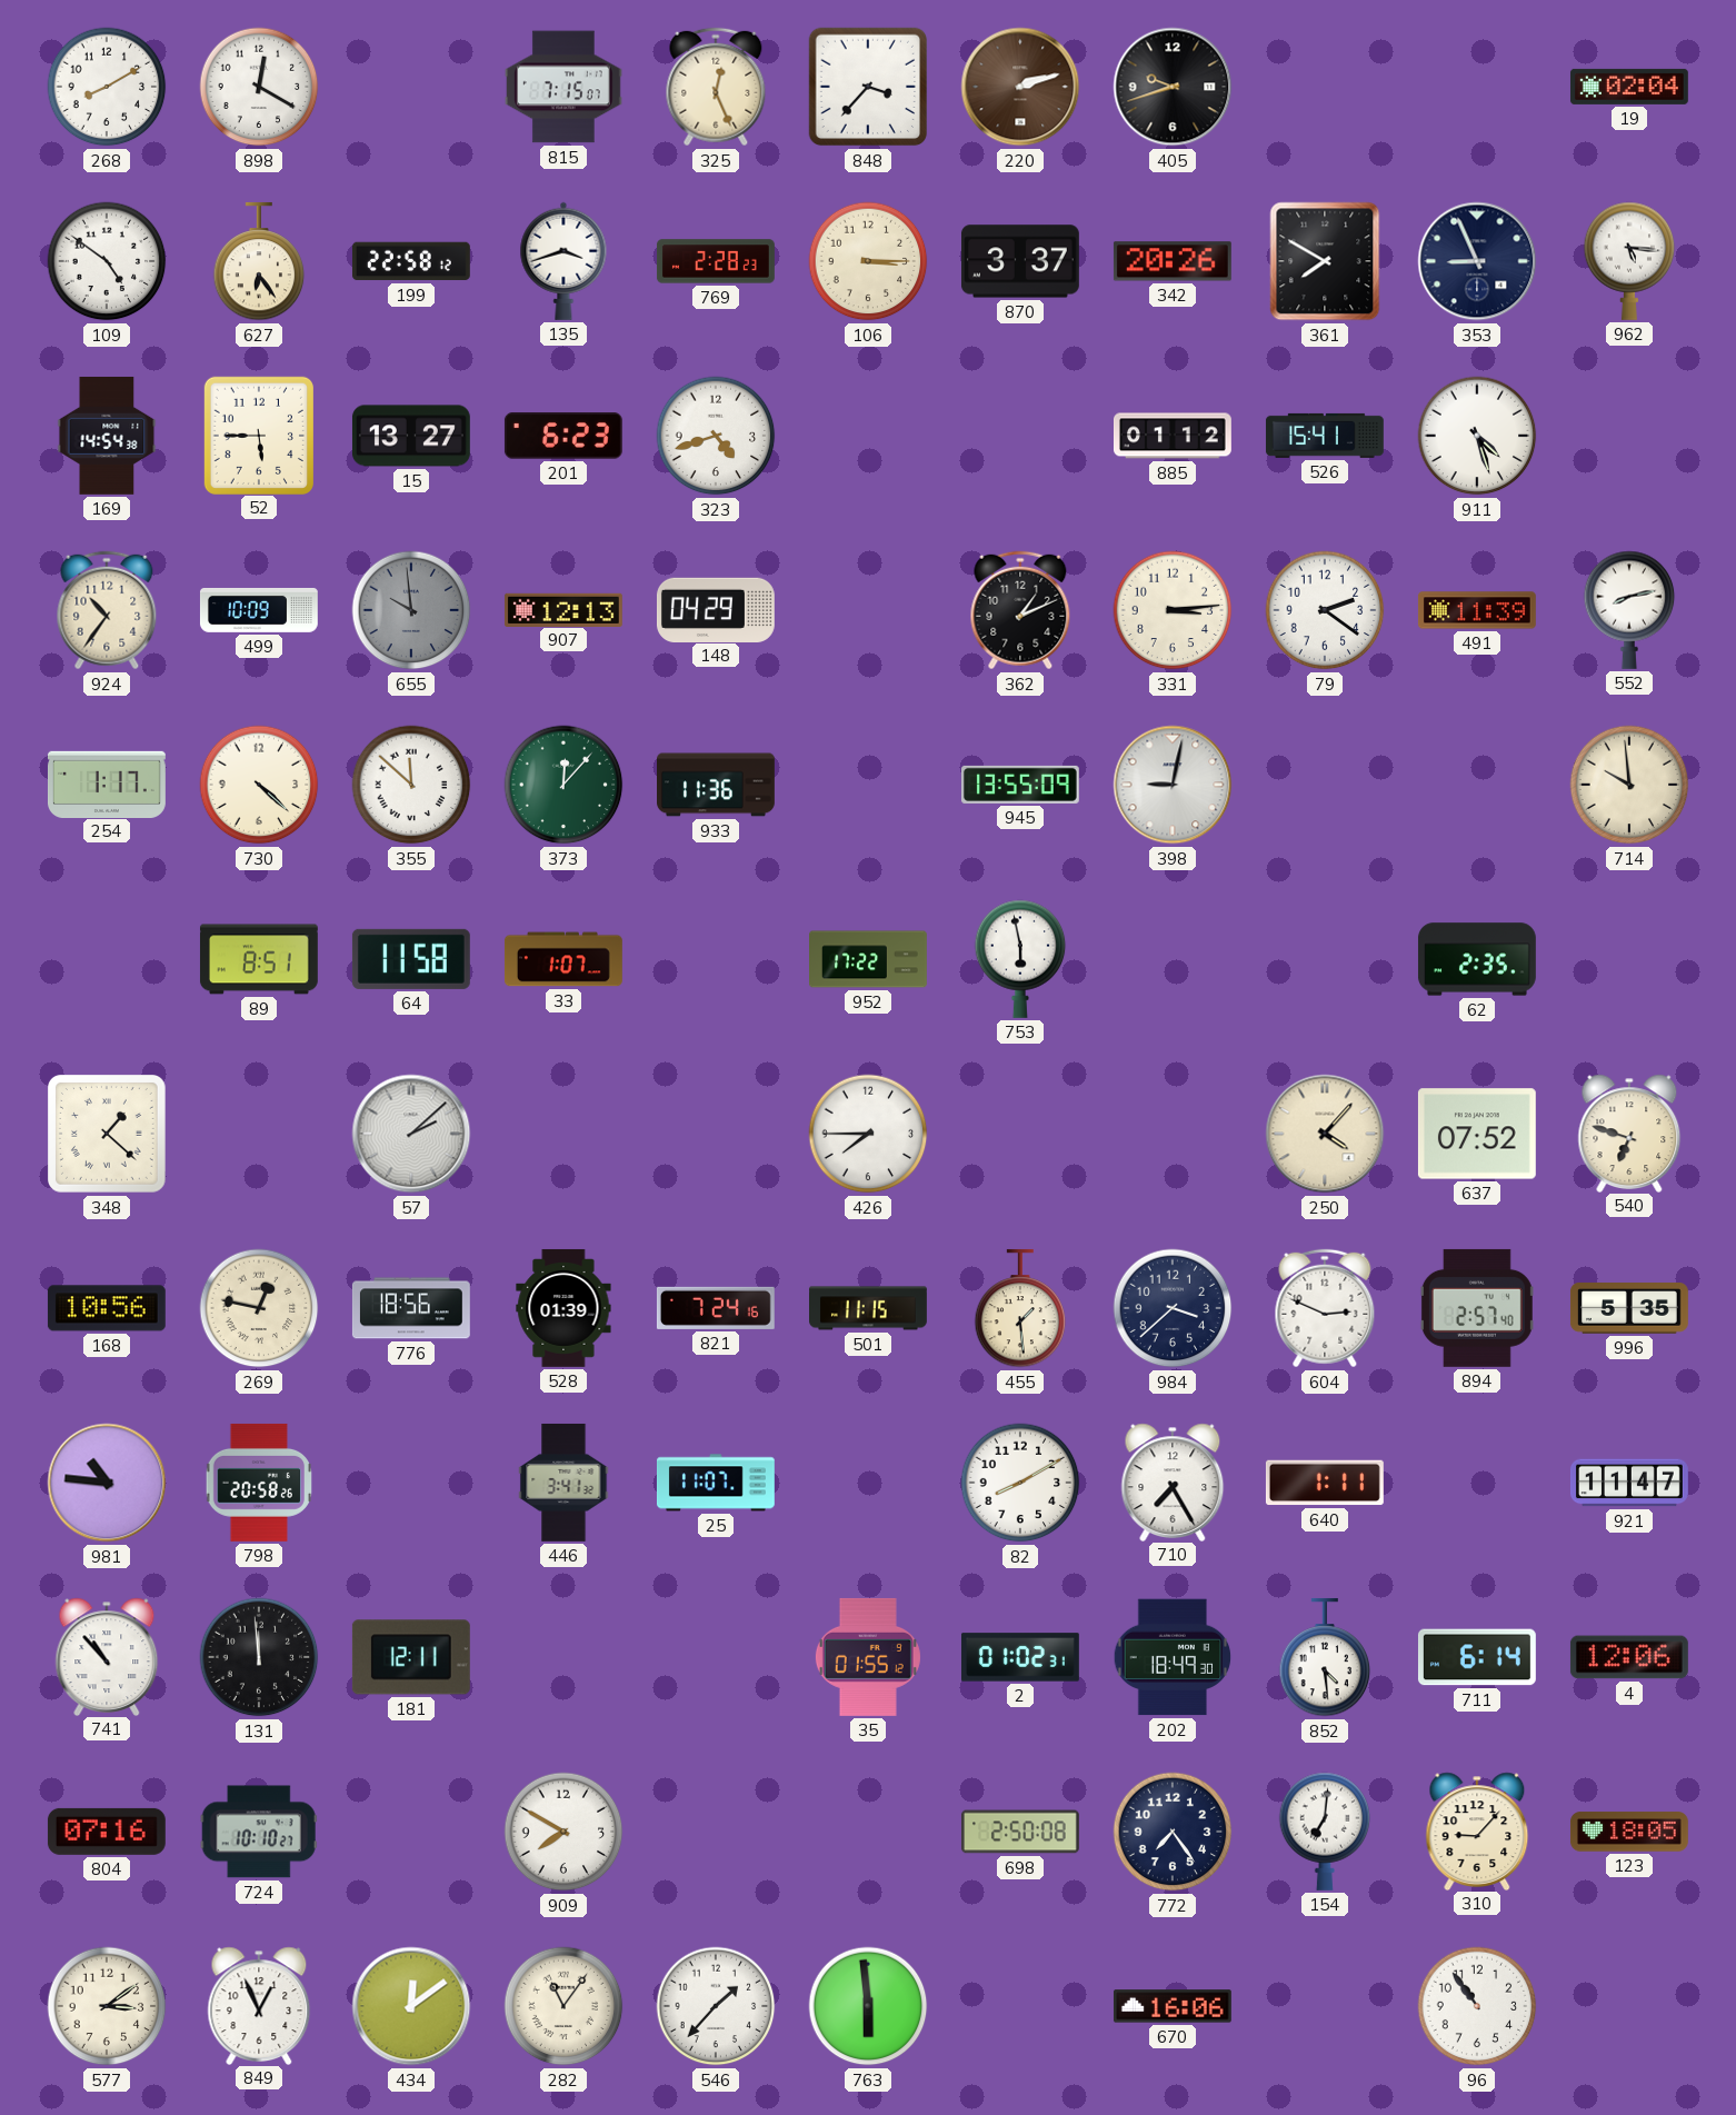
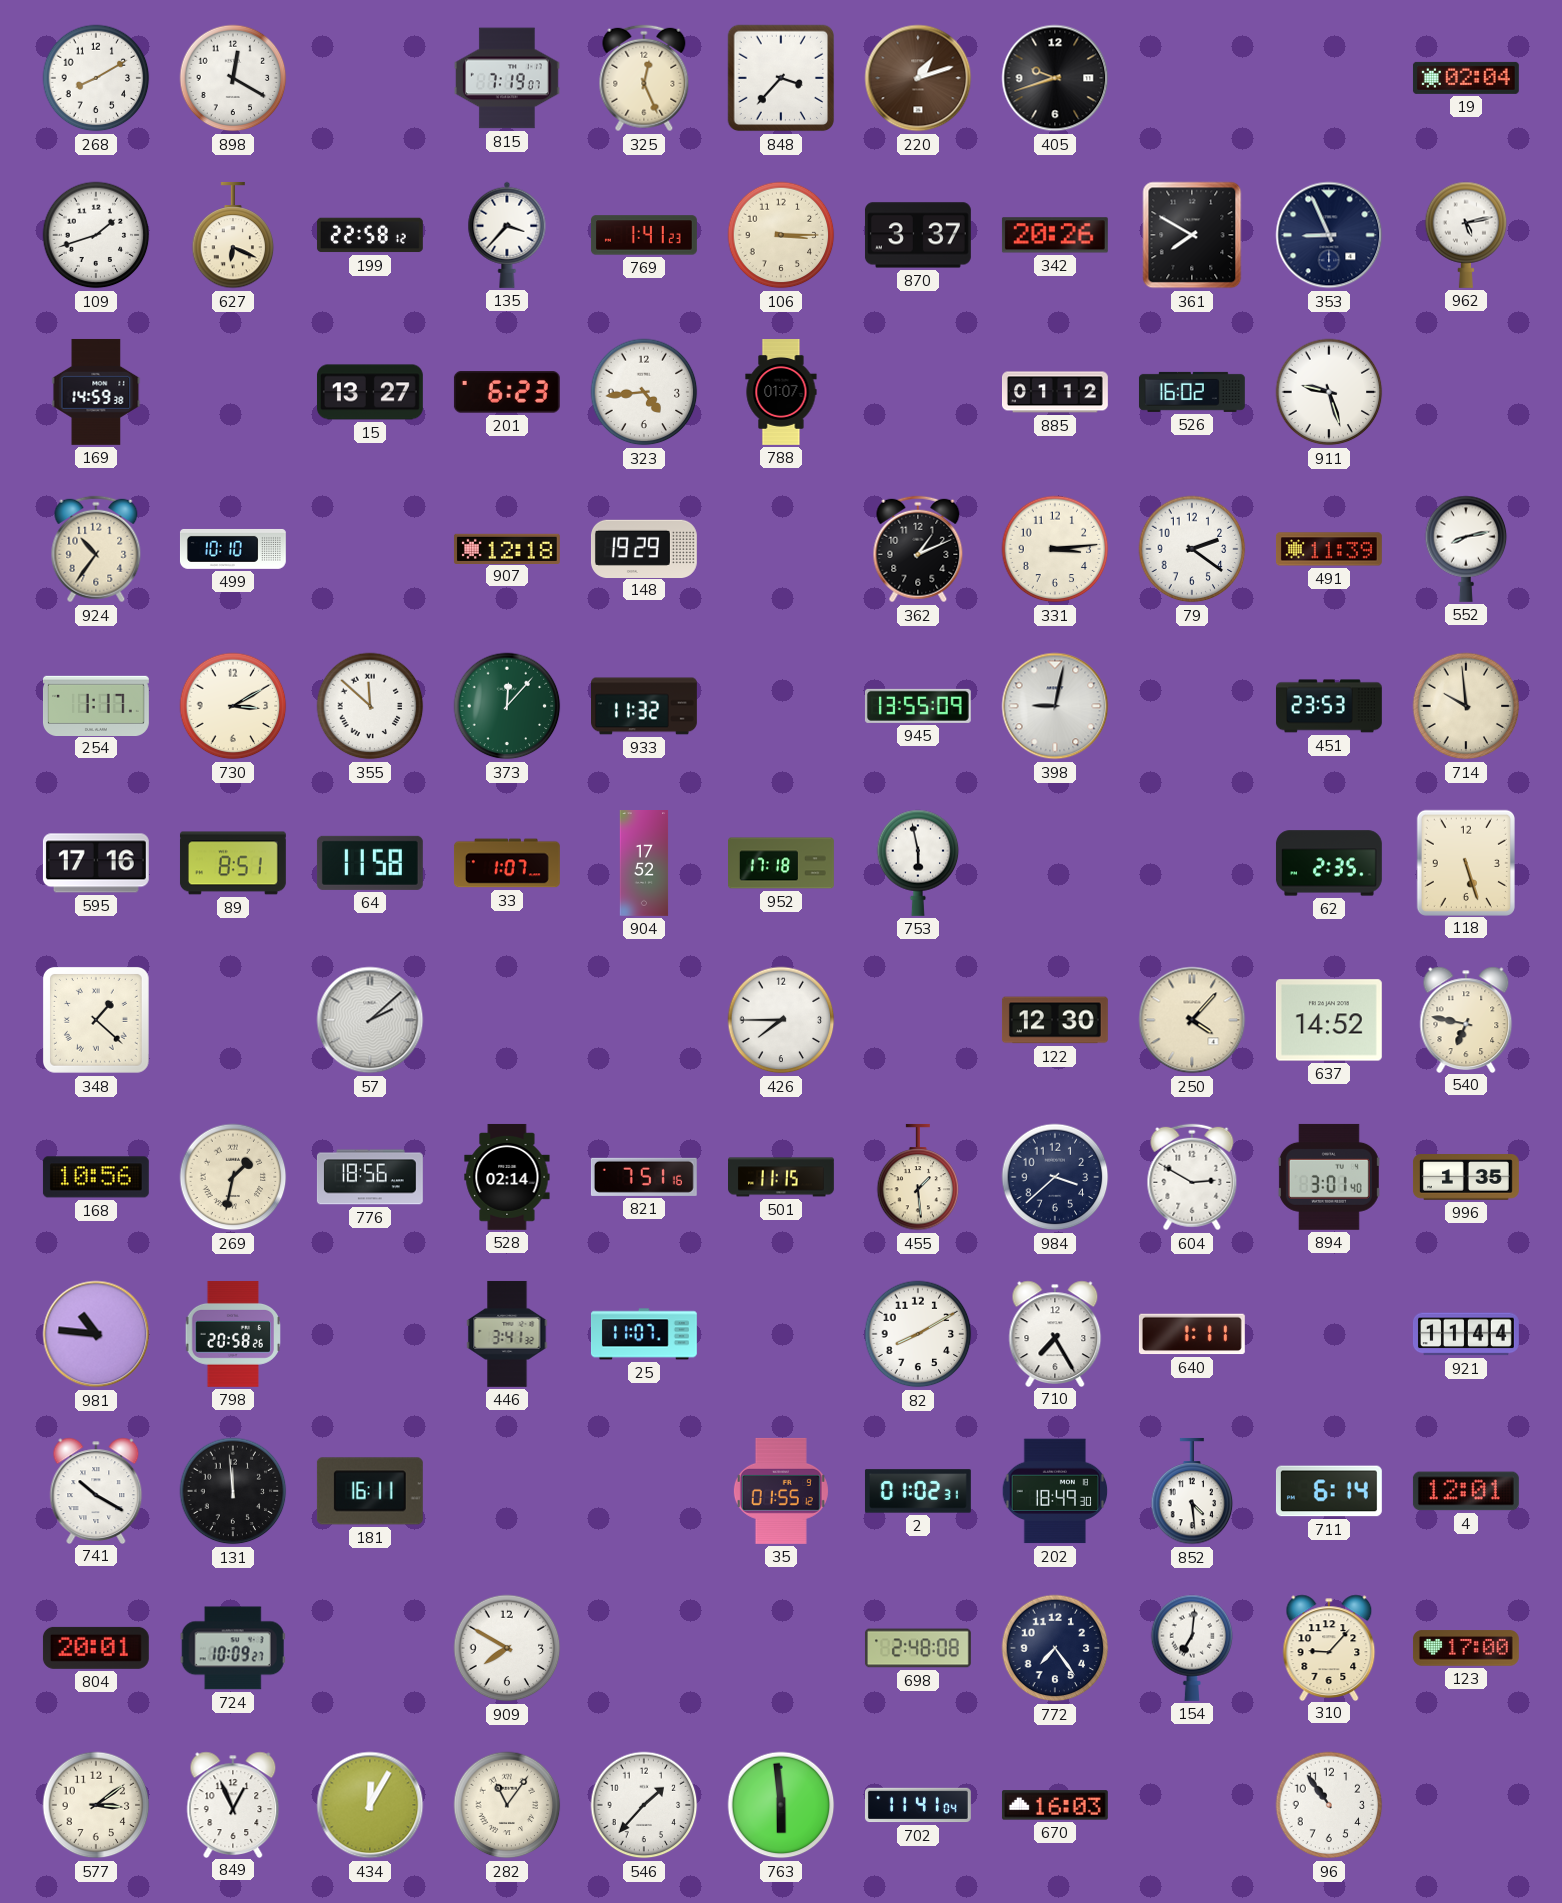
815: 7:15 -> 7:19 (507, 78)
220: 2:12 -> 1:12 (918, 78)
109: 4:51 -> 1:42 (96, 235)
627: 6:24 -> 6:19 (233, 235)
135: 3:42 -> 3:37 (507, 235)
769: 2:28 -> 1:41 (644, 235)
962: 5:16 -> 5:13 (1466, 235)
169: 14:54 -> 14:59 (96, 392)
52: 5:45 -> none (259, 435)
323: 4:42 -> 4:44 (644, 392)
788: none -> 01:07 (781, 393)
526: 15:41 -> 16:02 (1192, 392)
911: 4:27 -> 9:27 (1329, 392)
499: 10:09 -> 10:10 (233, 549)
655: 9:59 -> none (411, 610)
907: 12:13 -> 12:18 (507, 548)
148: 04:29 -> 19:29 (644, 548)
730: 4:22 -> 3:10 (233, 706)
933: 11:36 -> 11:32 (645, 706)
451: none -> 23:53 (1329, 706)
595: none -> 17:16 (96, 863)
904: none -> 17:52 (644, 864)
952: 17:22 -> 17:18 (782, 863)
118: none -> 5:27 (1466, 862)
122: none -> 12:30 (1055, 1020)
637: 07:52 -> 14:52 (1329, 1020)
540: 6:48 -> 6:47 (1466, 1019)
269: 12:47 -> 1:32 (233, 1177)
528: 01:39 -> 02:14 (507, 1177)
821: 7:24 -> 7:51 (644, 1177)
604: 2:49 -> 2:50 (1192, 1177)
894: 2:57 -> 3:01 (1329, 1177)
996: 5:35 -> 1:35 (1466, 1177)
921: 11:47 -> 11:44 (1466, 1334)
741: 10:53 -> 10:20 (96, 1490)
181: 12:11 -> 16:11 (370, 1491)
4: 12:06 -> 12:01 (1466, 1491)
804: 07:16 -> 20:01 (96, 1648)
724: 10:10 -> 10:09 (233, 1648)
698: 2:50 -> 2:48 (918, 1648)
123: 18:05 -> 17:00 (1466, 1648)
434: 12:09 -> 12:05 (370, 1805)
702: none -> 11:41 (918, 1805)
670: 16:06 -> 16:03 (1055, 1805)
